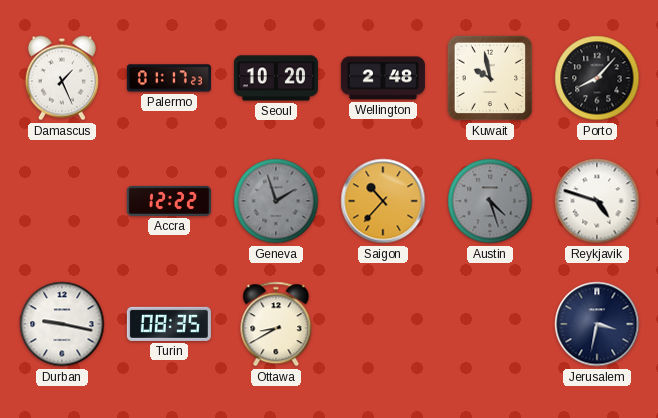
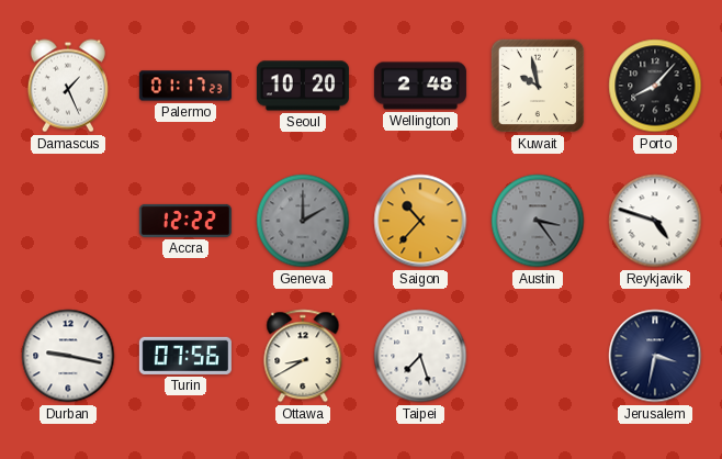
Geneva: 1:57 -> 2:00 (303, 221)
Austin: 4:27 -> 3:24 (538, 221)
Turin: 08:35 -> 07:56 (185, 356)
Taipei: none -> 7:27 (420, 356)
